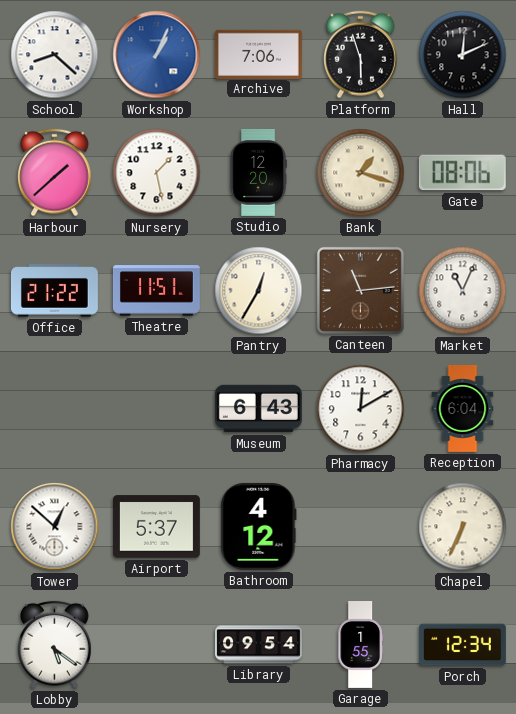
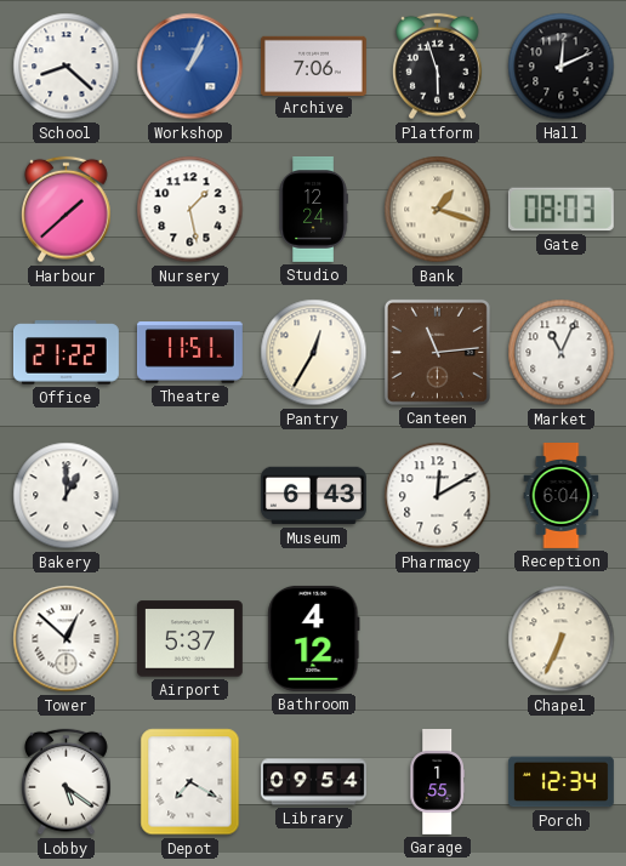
Studio: 12:20 -> 12:24 (313, 210)
Gate: 08:06 -> 08:03 (560, 210)
Bakery: none -> 1:00 (67, 496)
Depot: none -> 7:20 (190, 782)
